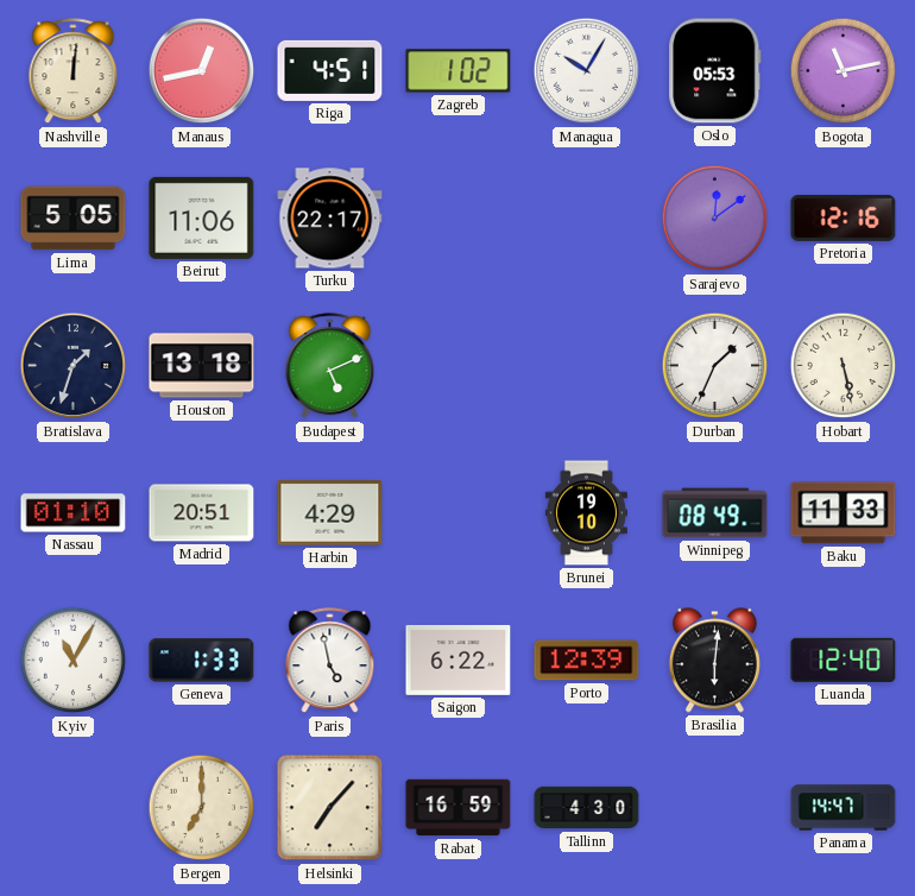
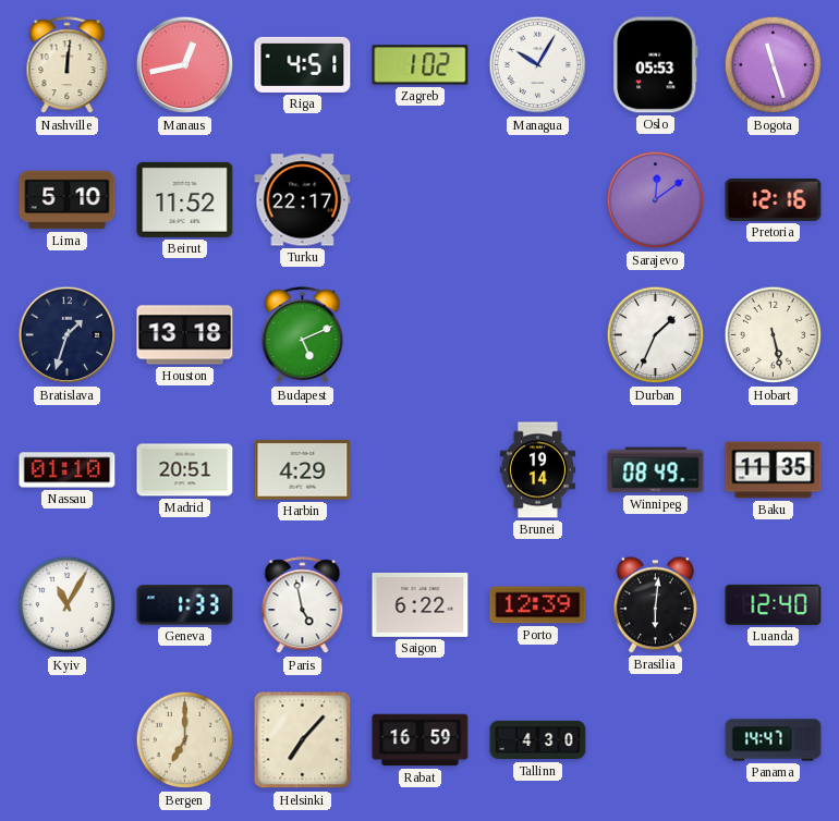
Bogota: 11:13 -> 11:27 (774, 65)
Lima: 5:05 -> 5:10 (68, 200)
Beirut: 11:06 -> 11:52 (185, 199)
Brunei: 19:10 -> 19:14 (537, 470)
Baku: 11:33 -> 11:35 (774, 470)
